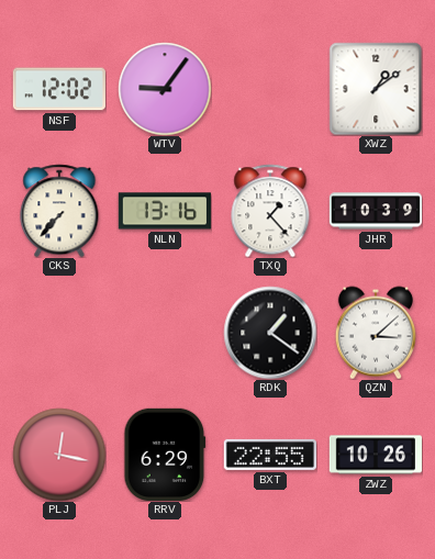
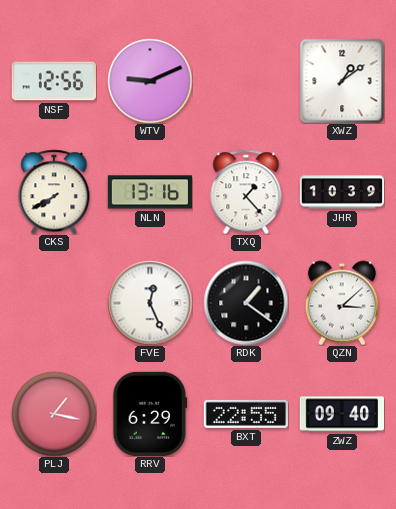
NSF: 12:02 -> 12:56 (54, 81)
WTV: 9:06 -> 9:11 (150, 81)
CKS: 7:37 -> 7:40 (54, 192)
FVE: none -> 12:26 (150, 303)
PLJ: 12:17 -> 1:17 (54, 414)
ZWZ: 10:26 -> 09:40 (341, 414)
